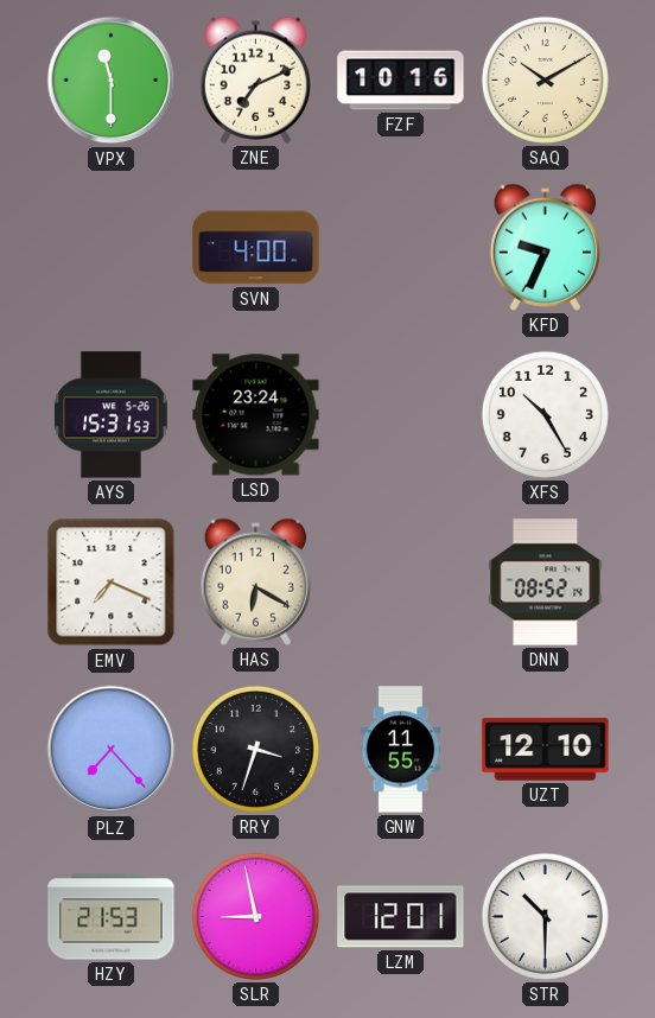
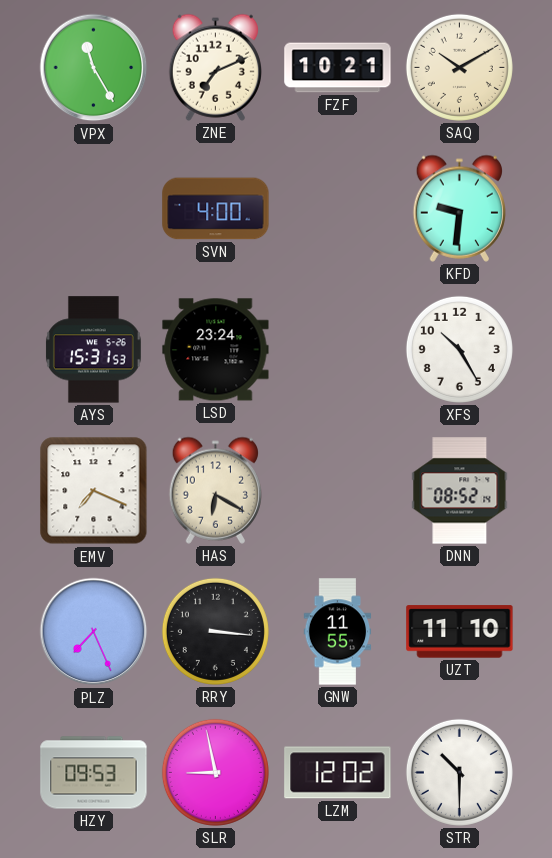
VPX: 11:30 -> 11:25 (94, 68)
FZF: 10:16 -> 10:21 (338, 68)
KFD: 9:34 -> 9:31 (459, 208)
PLZ: 7:23 -> 7:26 (94, 632)
RRY: 3:33 -> 3:16 (215, 631)
UZT: 12:10 -> 11:10 (460, 632)
HZY: 21:53 -> 09:53 (94, 773)
LZM: 12:01 -> 12:02 (338, 773)
